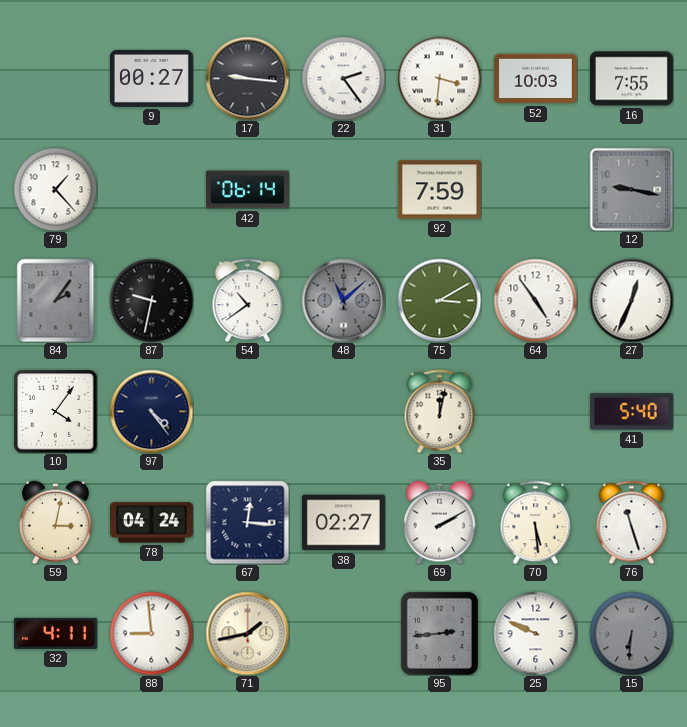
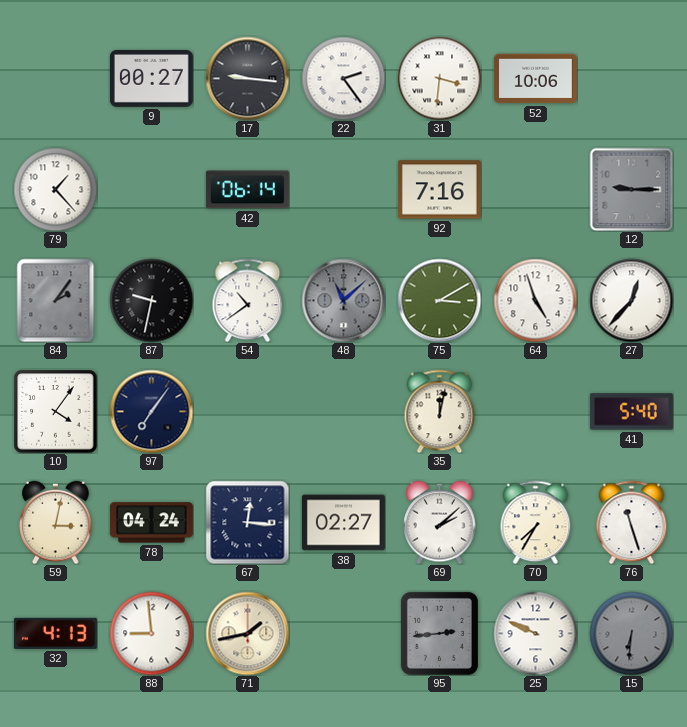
52: 10:03 -> 10:06 (535, 79)
16: 7:55 -> none (631, 79)
92: 7:59 -> 7:16 (439, 190)
12: 9:17 -> 9:15 (631, 189)
64: 4:54 -> 4:57 (535, 300)
27: 12:34 -> 12:37 (631, 300)
97: 4:24 -> 7:06 (151, 411)
69: 2:10 -> 2:08 (440, 522)
70: 5:29 -> 7:35 (536, 522)
32: 4:11 -> 4:13 (55, 633)
